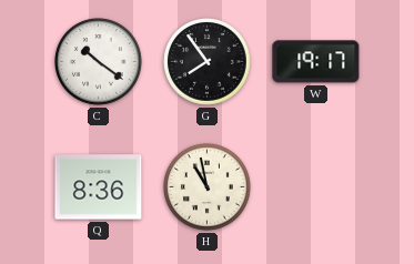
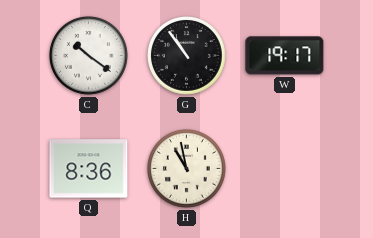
G: 7:54 -> 10:54 (187, 56)
